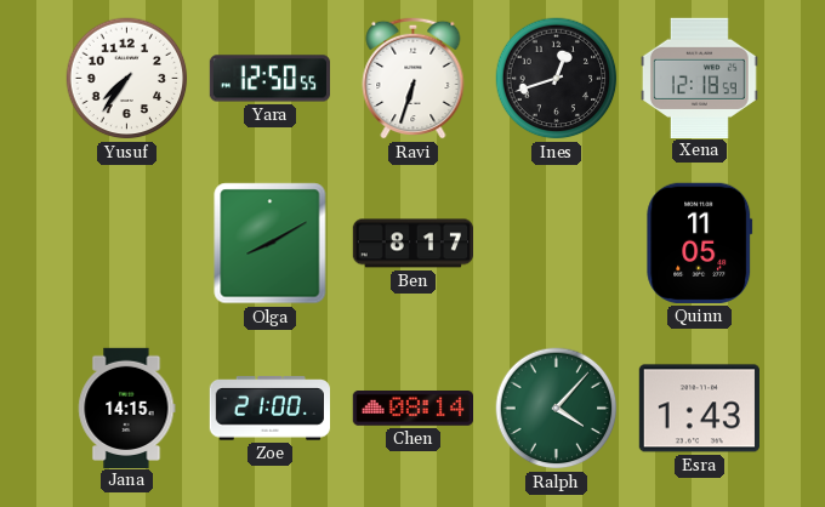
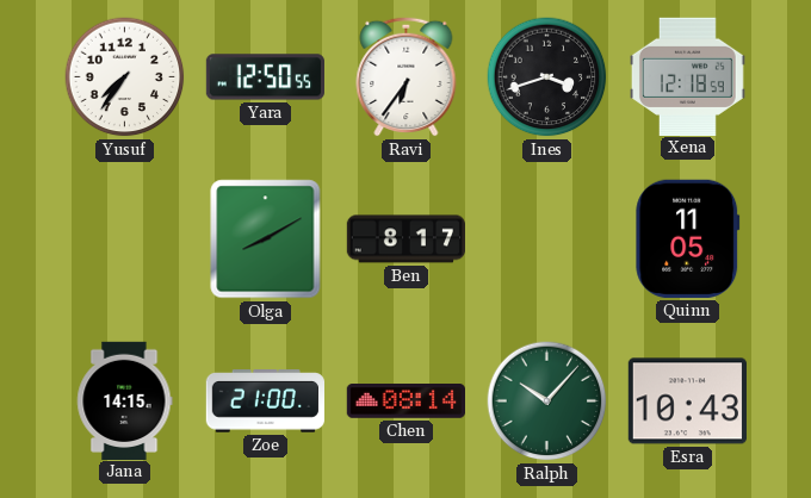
Ravi: 6:33 -> 6:36 (407, 76)
Ines: 12:42 -> 3:42 (547, 77)
Ralph: 4:07 -> 10:07 (547, 401)
Esra: 1:43 -> 10:43 (687, 401)
